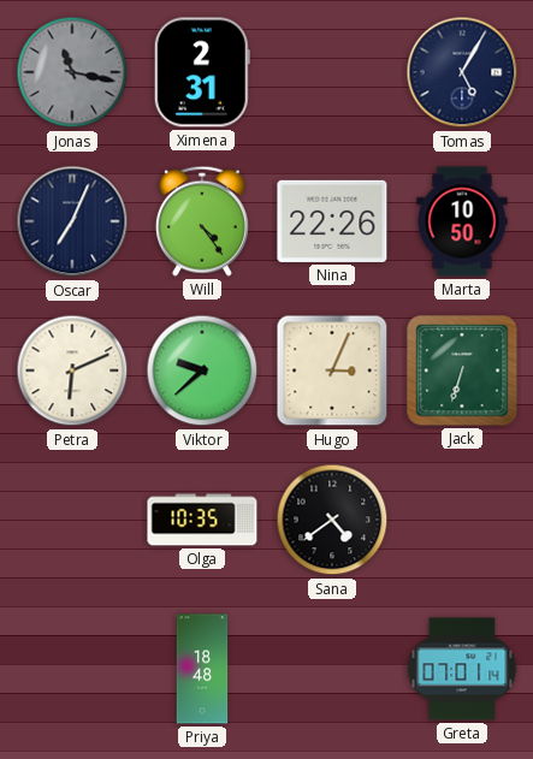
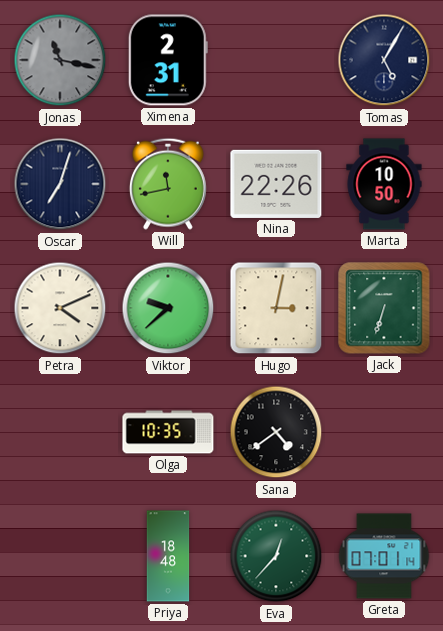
Oscar: 7:04 -> 7:03 (60, 184)
Will: 4:24 -> 11:43 (168, 184)
Petra: 6:11 -> 4:11 (60, 308)
Hugo: 3:04 -> 3:02 (276, 308)
Eva: none -> 12:37 (276, 556)
